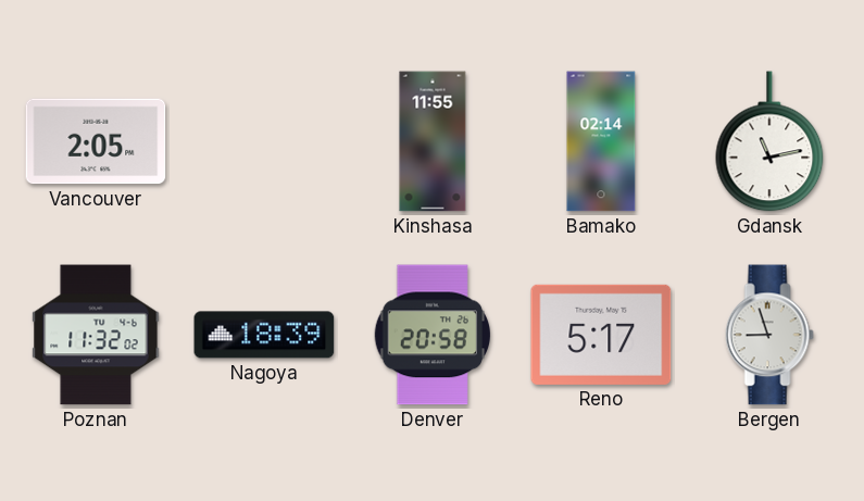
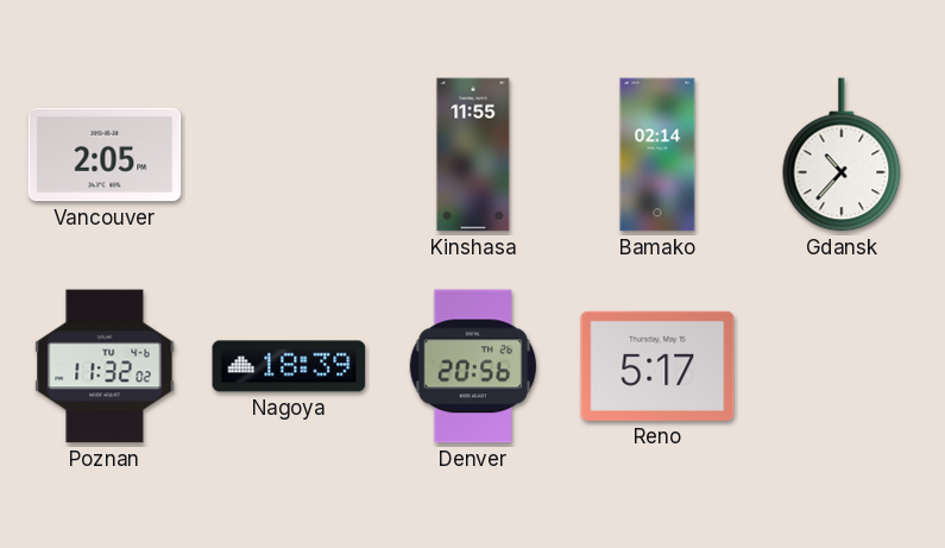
Gdansk: 11:13 -> 10:37 (842, 155)
Denver: 20:58 -> 20:56 (473, 366)
Bergen: 8:57 -> none (769, 335)
